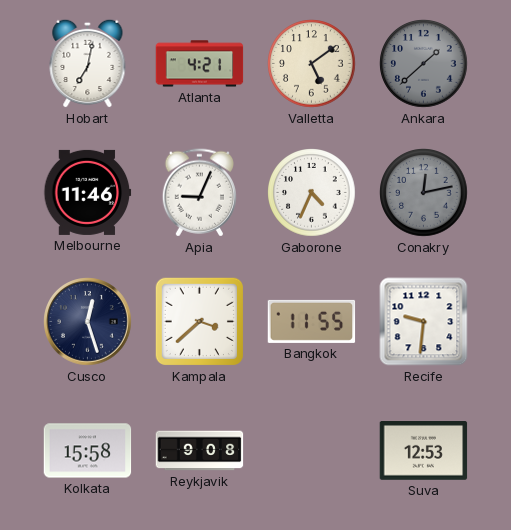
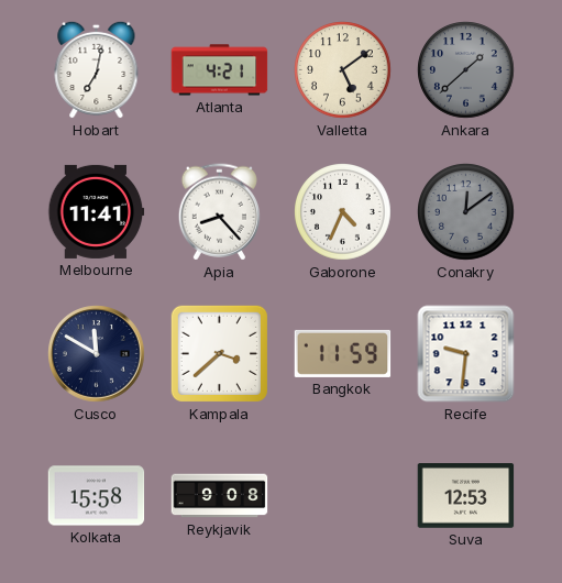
Melbourne: 11:46 -> 11:41 (97, 211)
Apia: 9:04 -> 8:23 (219, 212)
Conakry: 12:13 -> 12:09 (466, 212)
Cusco: 12:27 -> 11:50 (97, 354)
Bangkok: 11:55 -> 11:59 (343, 353)
